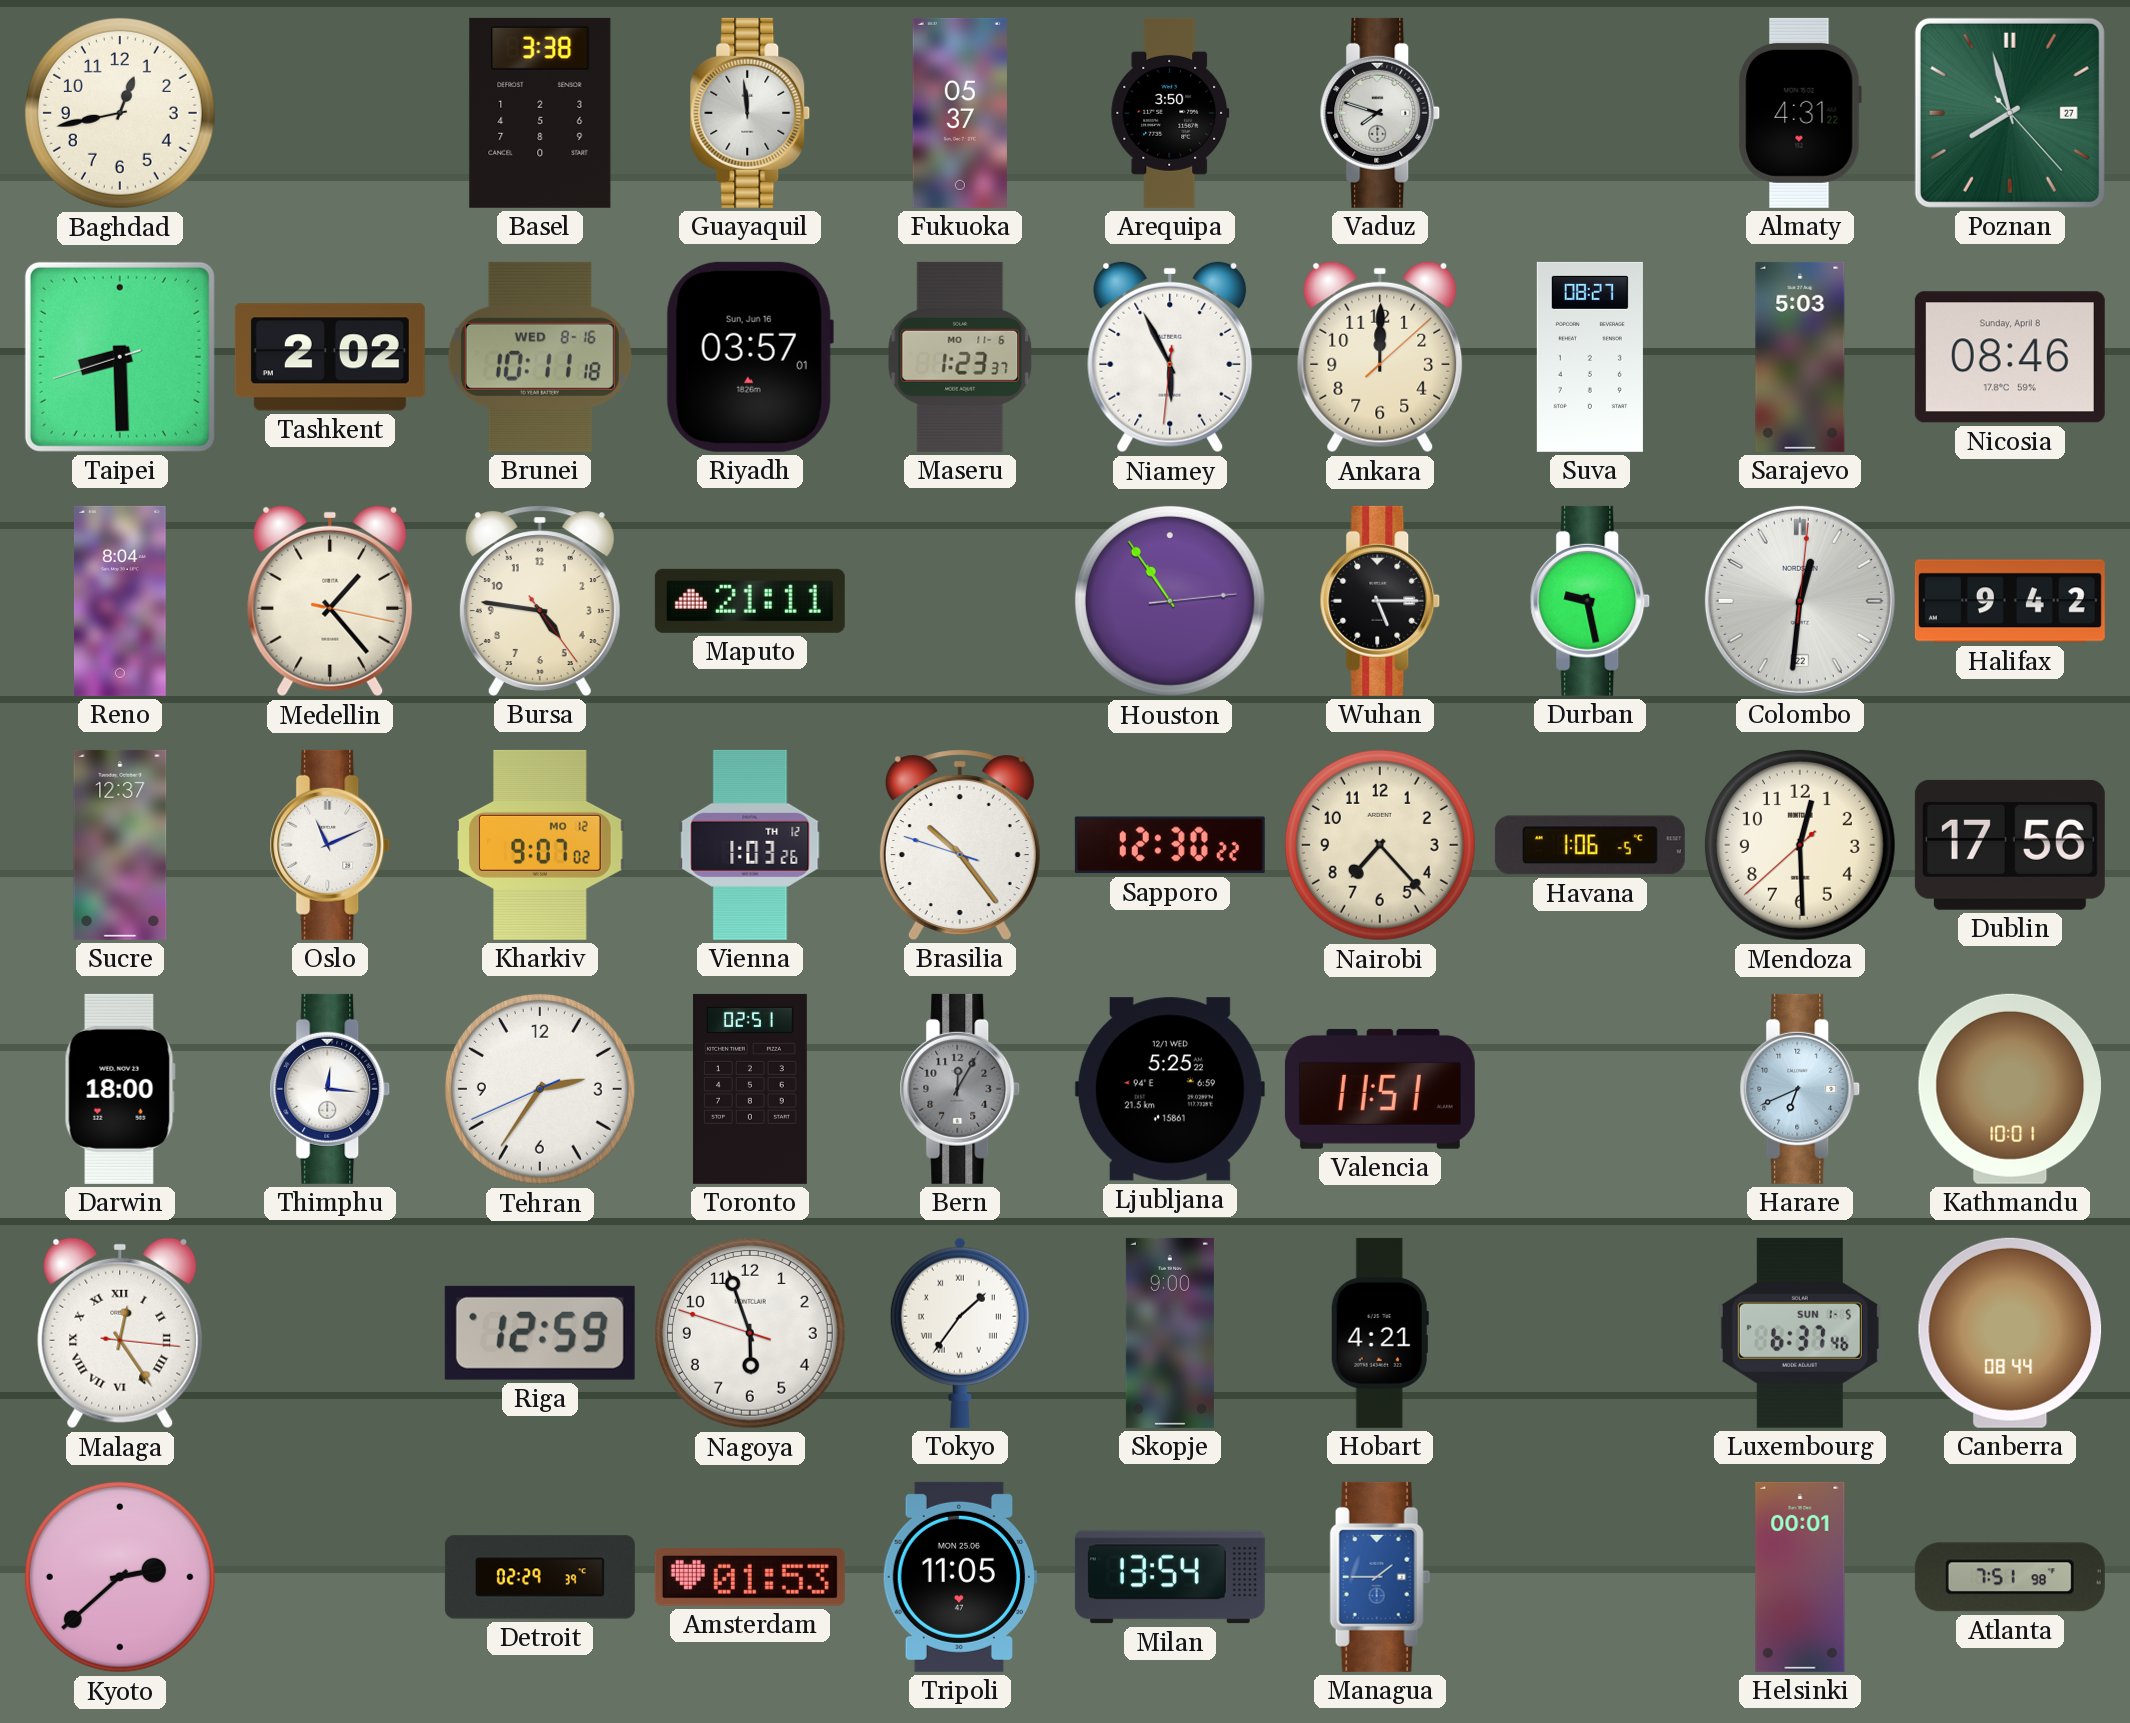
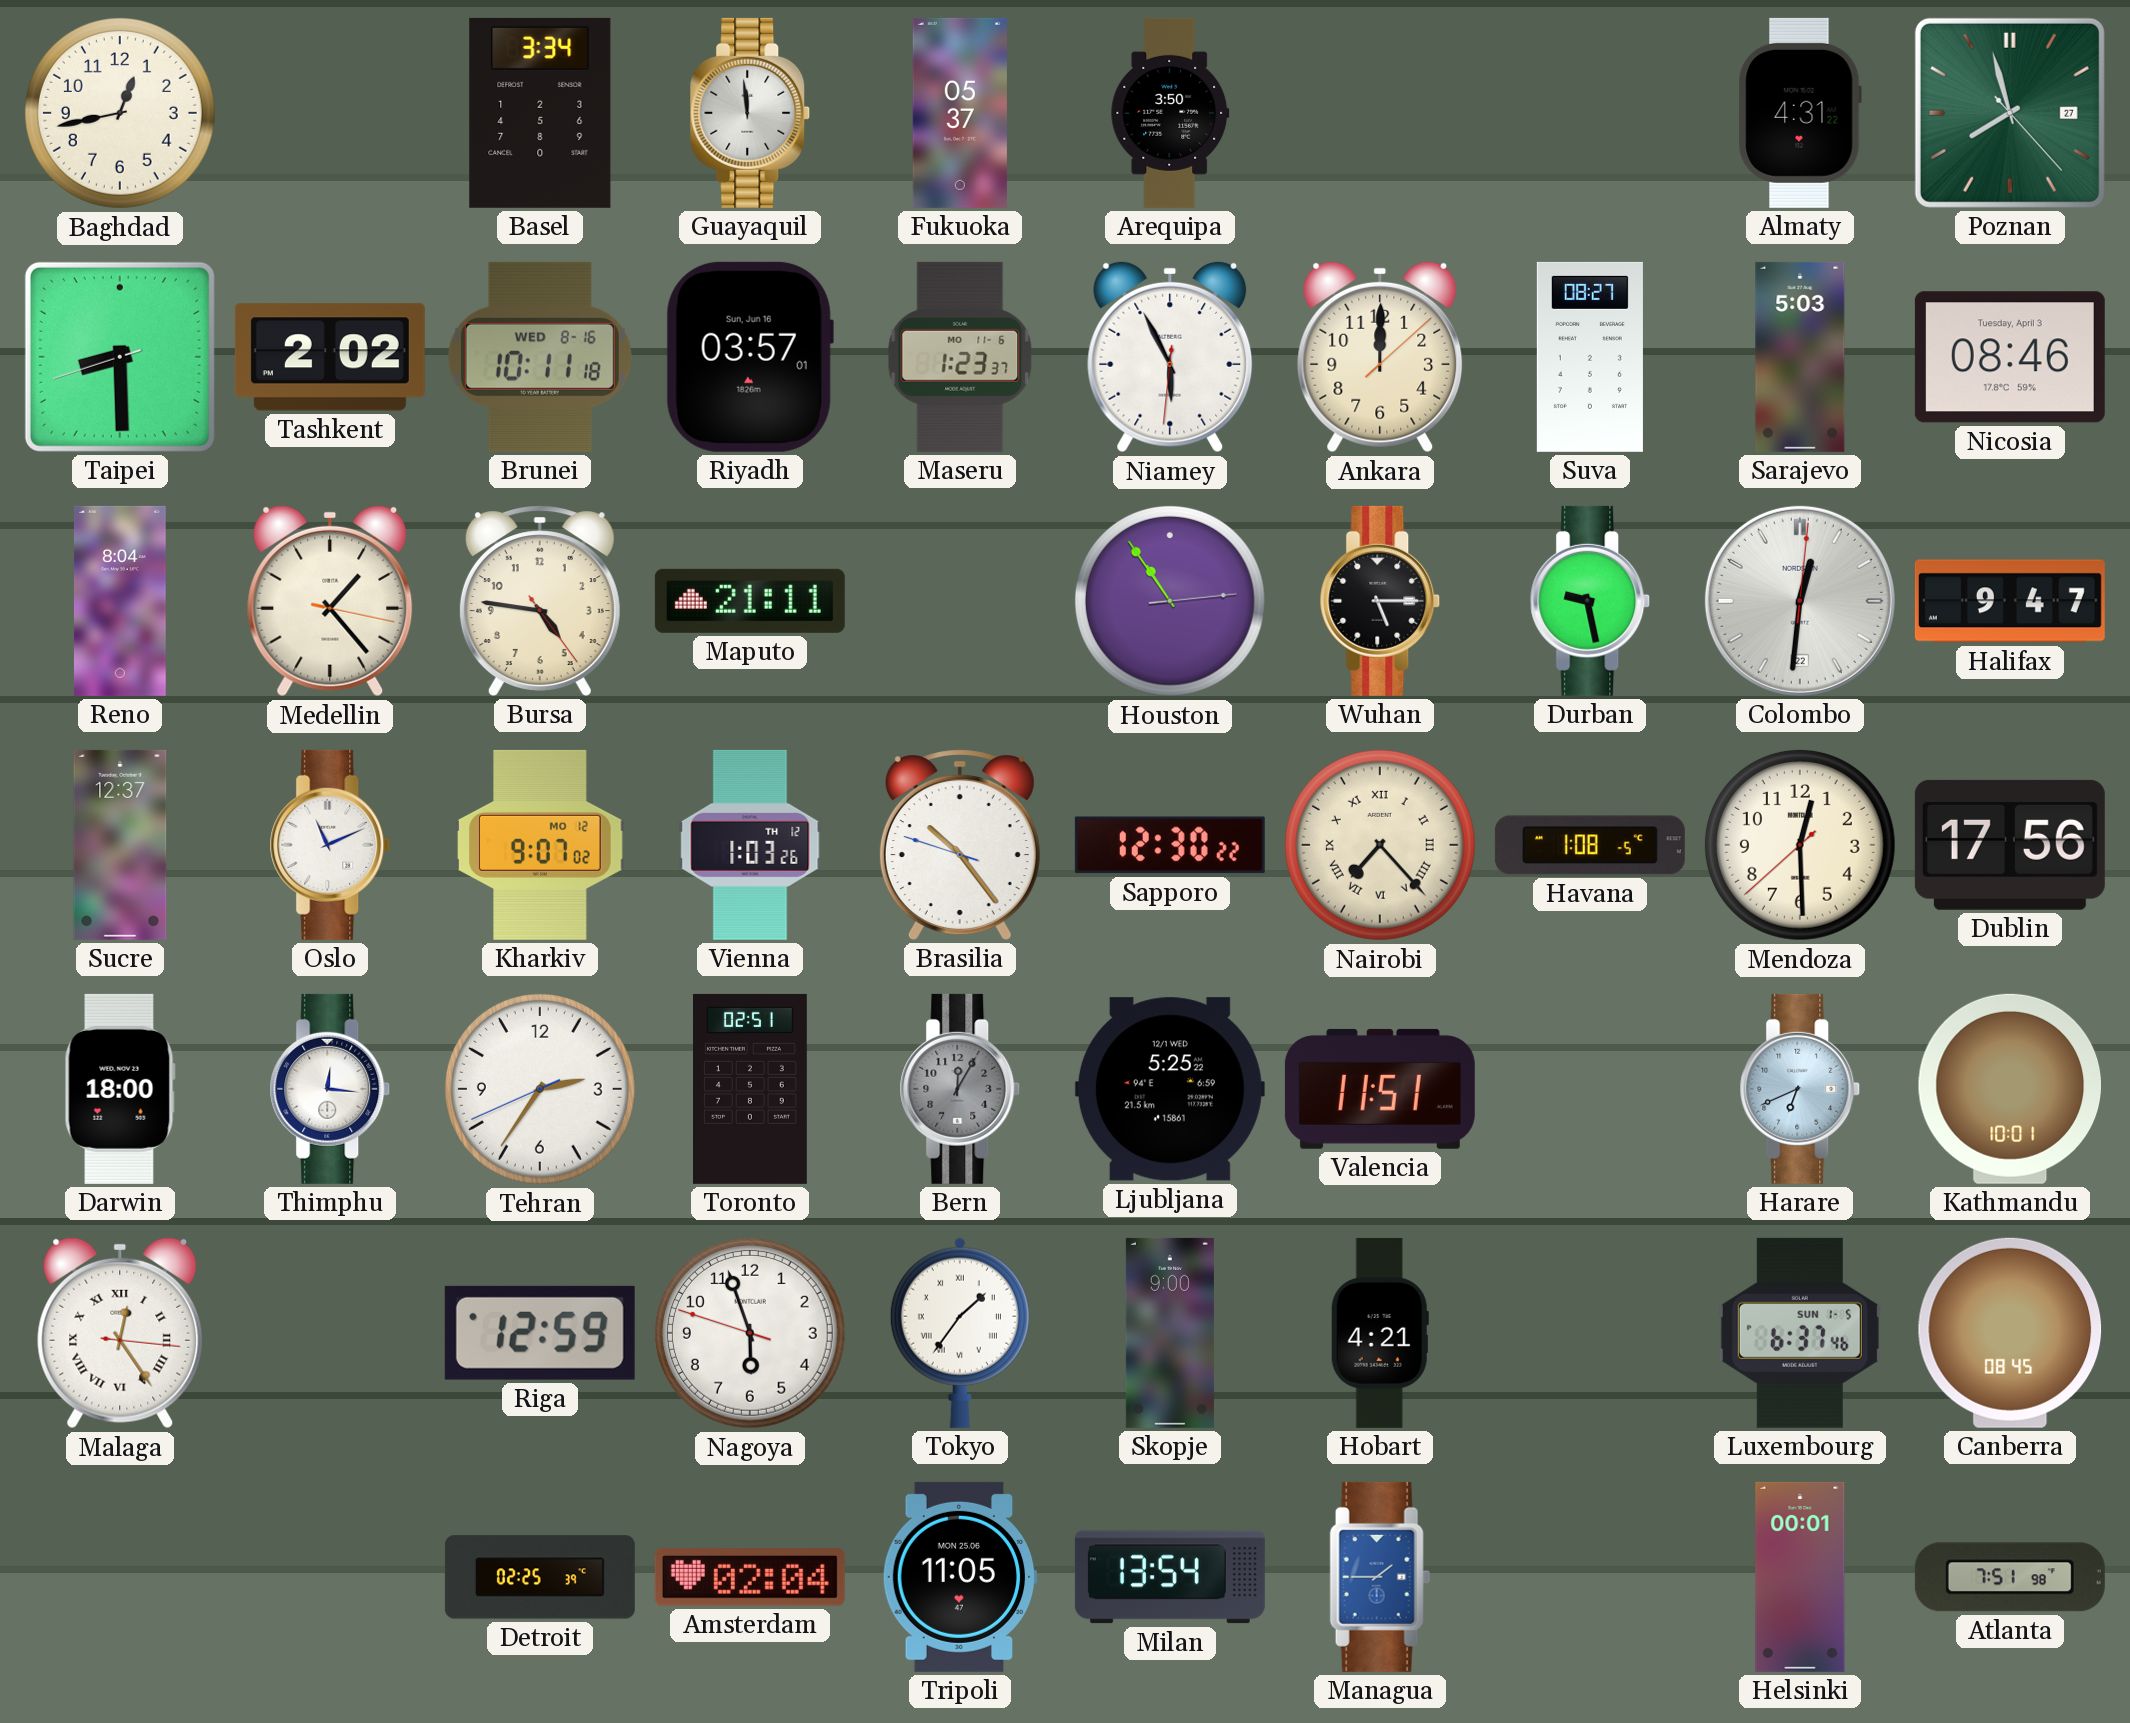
Basel: 3:38 -> 3:34 (540, 113)
Vaduz: 7:48 -> none (1380, 113)
Nicosia date: Sunday, April 8 -> Tuesday, April 3 (2010, 357)
Halifax: 9:42 -> 9:47 (2010, 601)
Nairobi numerals: Arabic -> Roman (1380, 845)
Havana: 1:06 -> 1:08 (1590, 845)
Canberra: 08:44 -> 08:45 (2010, 1333)
Kyoto: 2:38 -> none (120, 1577)
Detroit: 02:29 -> 02:25 (540, 1577)
Amsterdam: 01:53 -> 02:04 (750, 1578)
